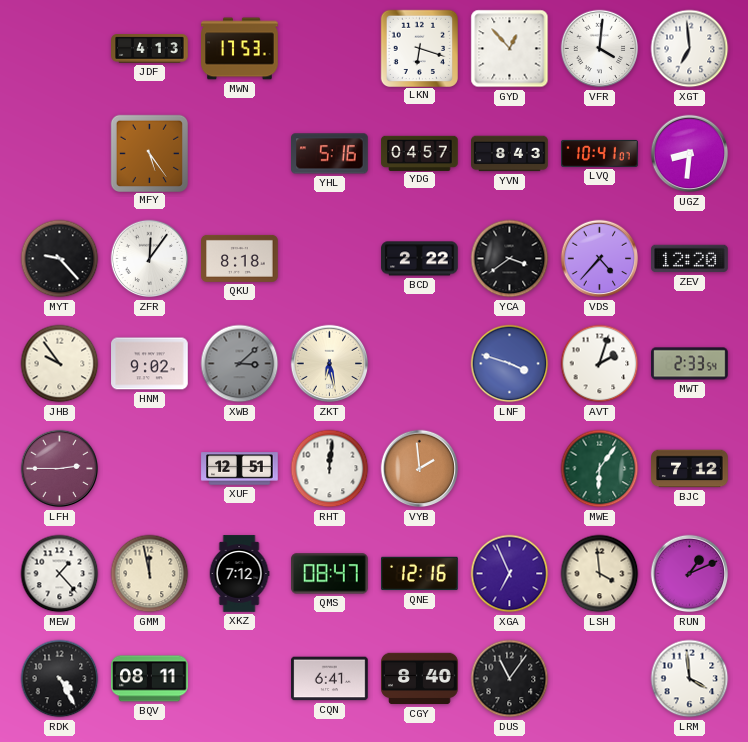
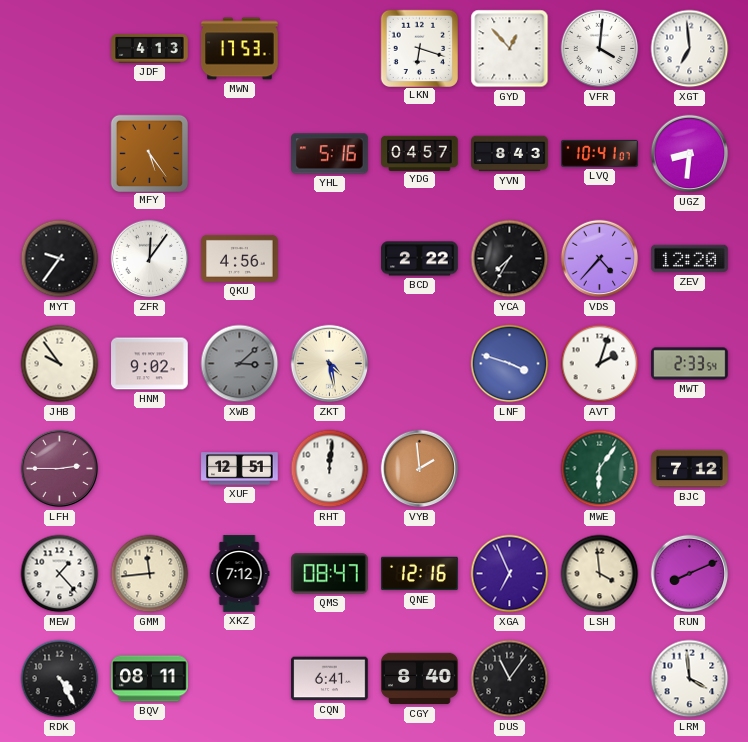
MYT: 9:23 -> 9:36 (60, 259)
QKU: 8:18 -> 4:56 (240, 258)
YCA: 3:39 -> 7:35 (510, 259)
ZKT: 6:28 -> 4:28 (330, 364)
GMM: 11:58 -> 11:44 (150, 574)
RUN: 1:11 -> 8:11 (690, 574)
